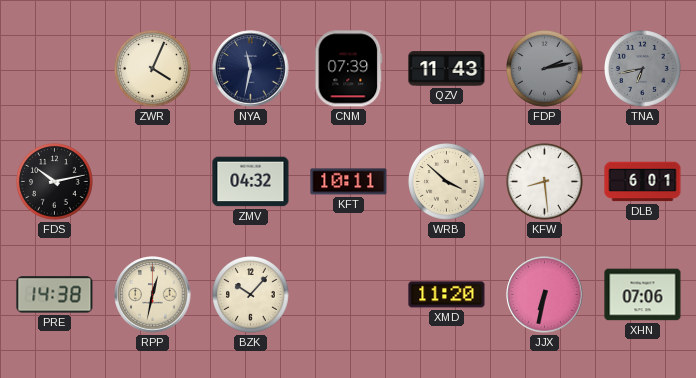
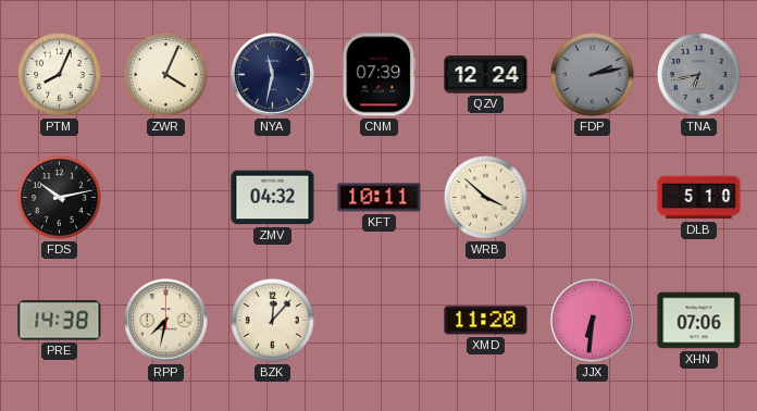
PTM: none -> 8:04 (60, 75)
QZV: 11:43 -> 12:24 (486, 75)
KFW: 8:29 -> none (545, 182)
DLB: 6:01 -> 5:10 (699, 198)
RPP: 12:32 -> 7:32 (166, 321)
BZK: 10:07 -> 12:07 (273, 321)
JJX: 6:32 -> 6:31 (593, 321)
